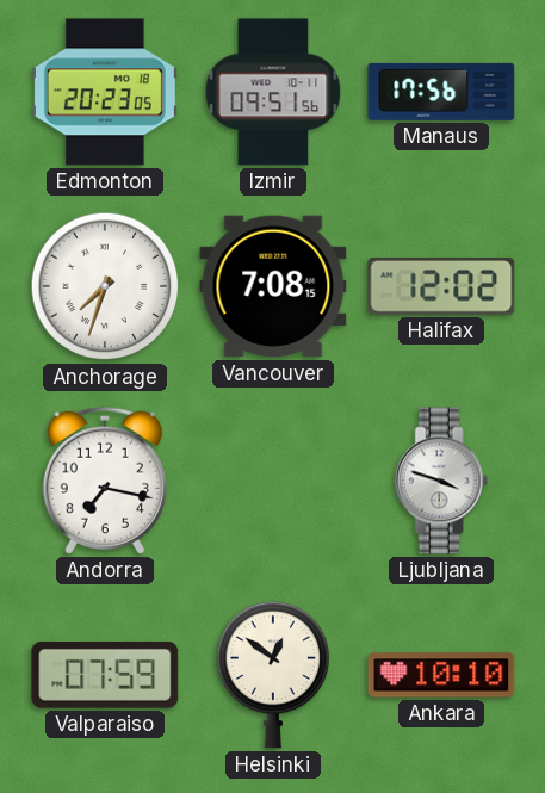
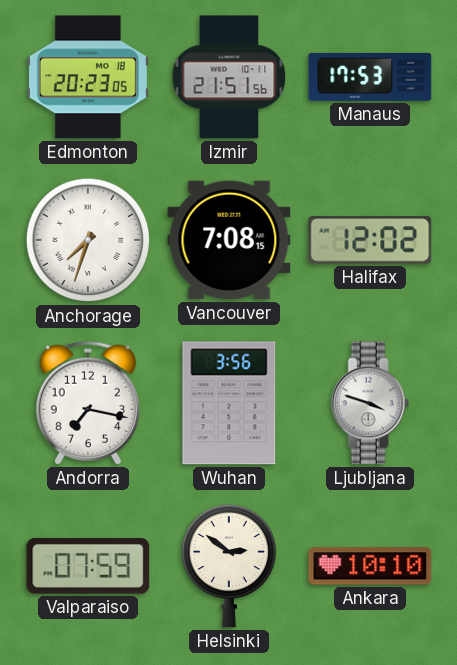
Izmir: 09:51 -> 21:51 (229, 77)
Manaus: 17:56 -> 17:53 (370, 77)
Wuhan: none -> 3:56 (229, 403)
Helsinki: 12:51 -> 2:51 (229, 566)
